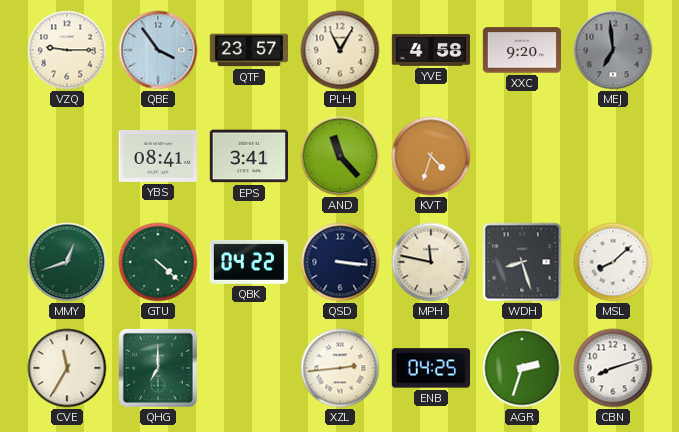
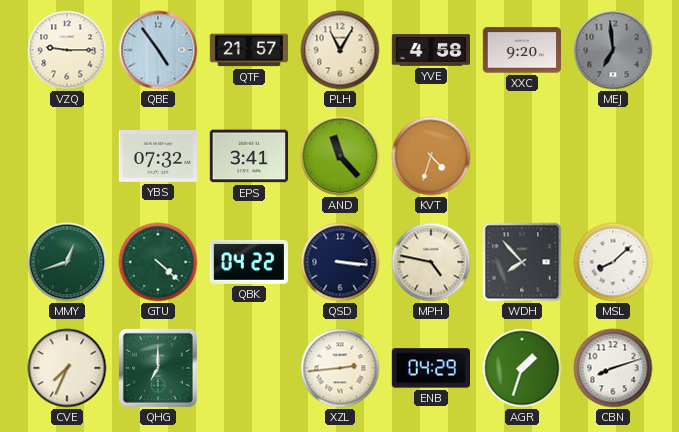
QBE: 3:54 -> 4:54 (158, 50)
QTF: 23:57 -> 21:57 (248, 50)
YBS: 08:41 -> 07:32 (157, 157)
MPH: 11:47 -> 4:47 (431, 262)
WDH: 8:27 -> 7:53 (522, 262)
CVE: 11:35 -> 7:34 (67, 368)
ENB: 04:25 -> 04:29 (430, 368)
AGR: 2:33 -> 1:33 (522, 368)
